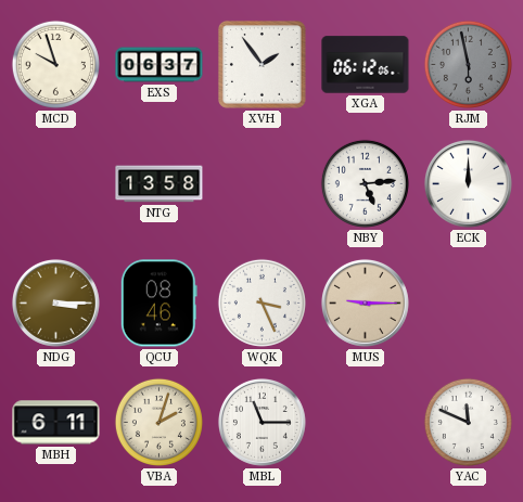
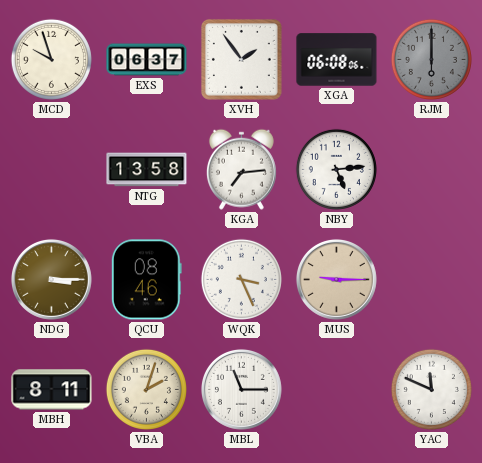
XGA: 06:12 -> 06:08 (337, 60)
RJM: 5:58 -> 6:00 (431, 59)
KGA: none -> 7:14 (241, 169)
ECK: 12:00 -> none (468, 183)
MBH: 6:11 -> 8:11 (52, 390)
